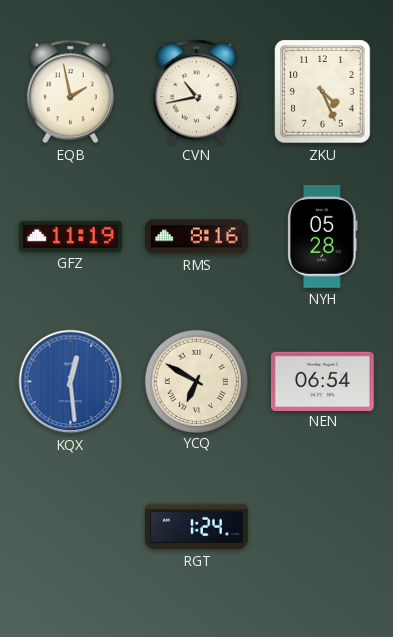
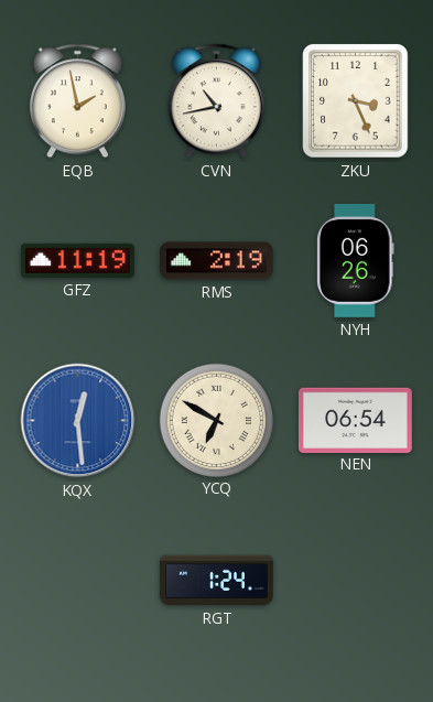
ZKU: 4:26 -> 3:26 (356, 101)
RMS: 8:16 -> 2:19 (216, 261)
NYH: 05:28 -> 06:26 (356, 260)
